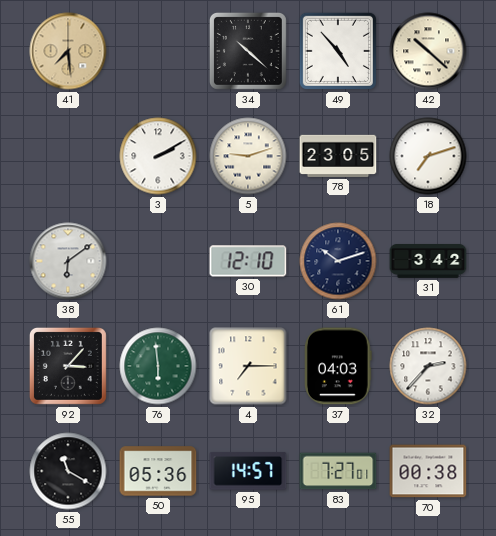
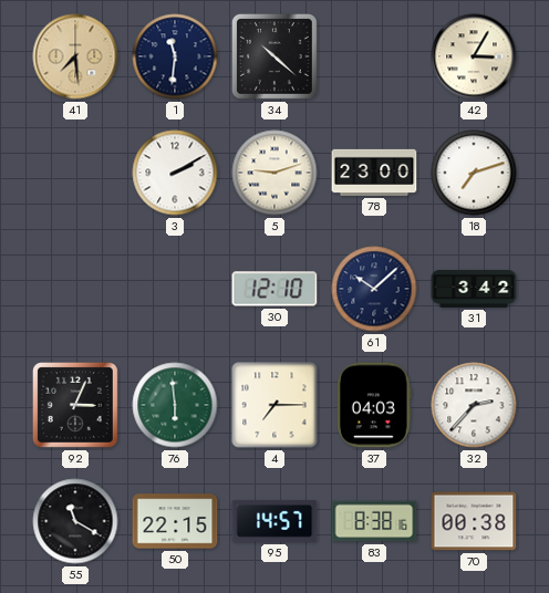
1: none -> 11:31 (175, 56)
49: 4:53 -> none (338, 51)
42: 10:22 -> 3:05 (474, 56)
78: 23:05 -> 23:00 (374, 173)
38: 6:09 -> none (68, 261)
61: 10:12 -> 10:08 (374, 289)
92: 3:07 -> 3:04 (75, 405)
50: 05:36 -> 22:15 (175, 521)
83: 7:27 -> 8:38 (374, 521)
